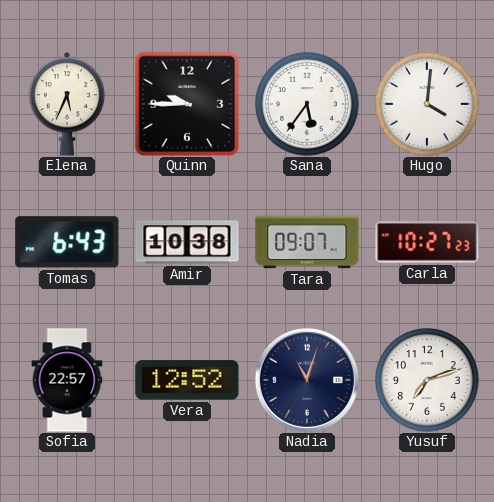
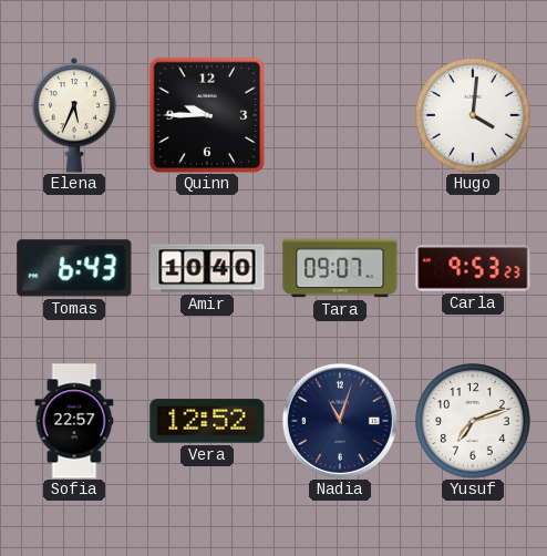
Sana: 5:36 -> none (307, 104)
Amir: 10:38 -> 10:40 (207, 268)
Carla: 10:27 -> 9:53 (473, 268)
